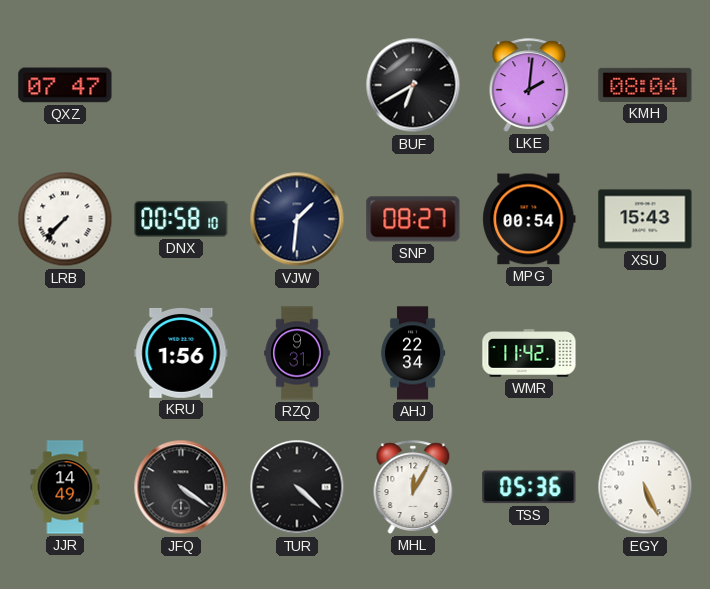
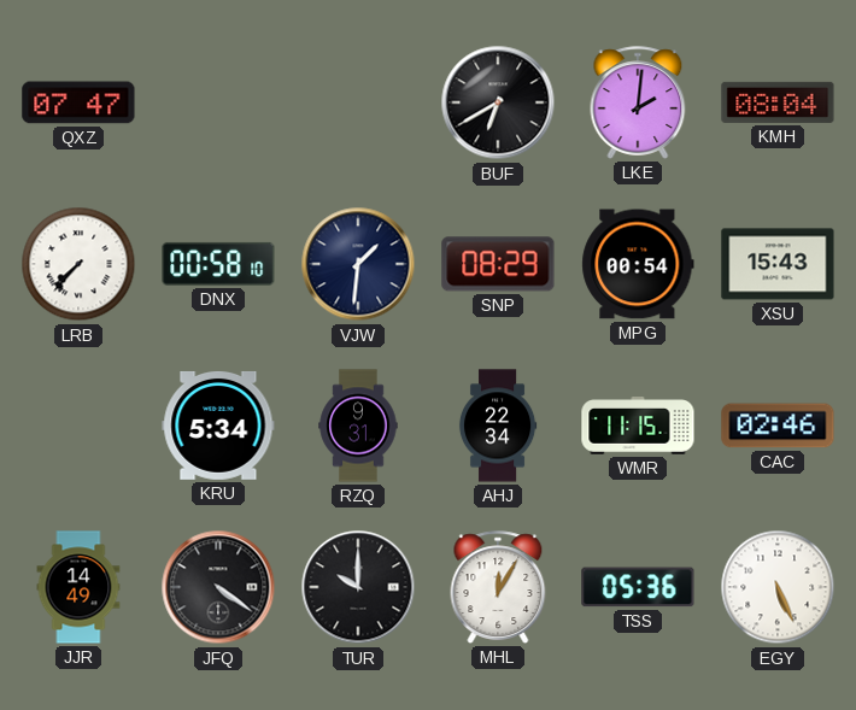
SNP: 08:27 -> 08:29 (498, 264)
KRU: 1:56 -> 5:34 (218, 426)
WMR: 11:42 -> 11:15 (638, 426)
CAC: none -> 02:46 (778, 426)
TUR: 4:22 -> 10:00 (358, 587)
